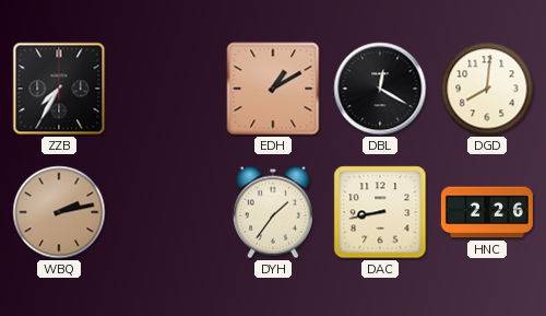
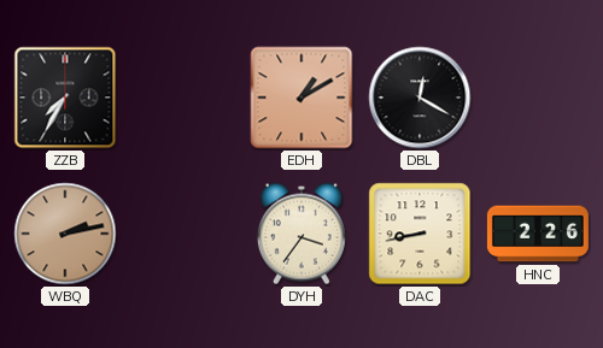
DGD: 8:01 -> none (487, 89)
DYH: 1:36 -> 3:36 (301, 234)
